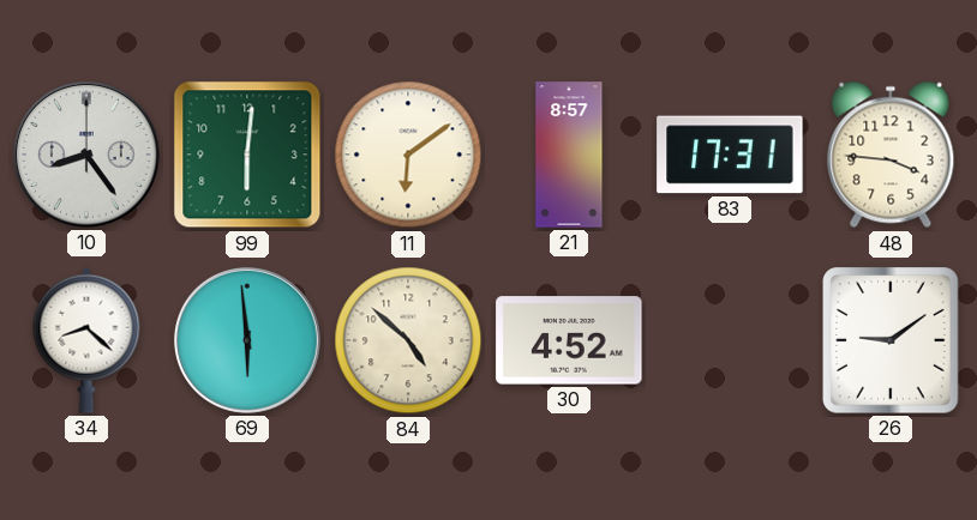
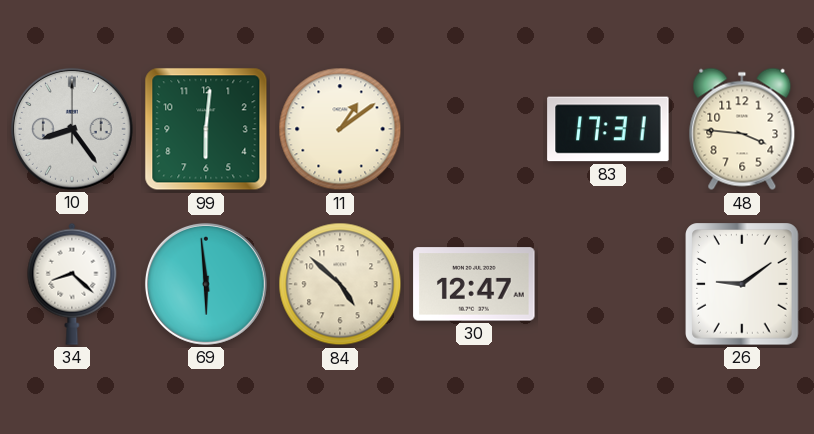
11: 6:09 -> 1:09 (340, 129)
21: 8:57 -> none (569, 155)
30: 4:52 -> 12:47 (474, 284)
